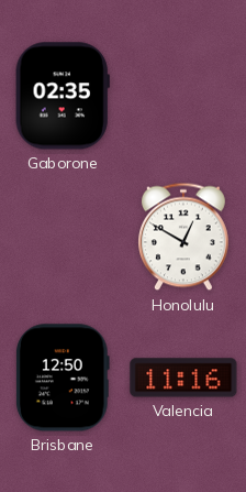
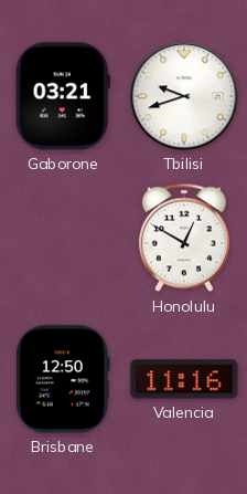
Gaborone: 02:35 -> 03:21 (63, 96)
Tbilisi: none -> 9:42 (184, 96)
